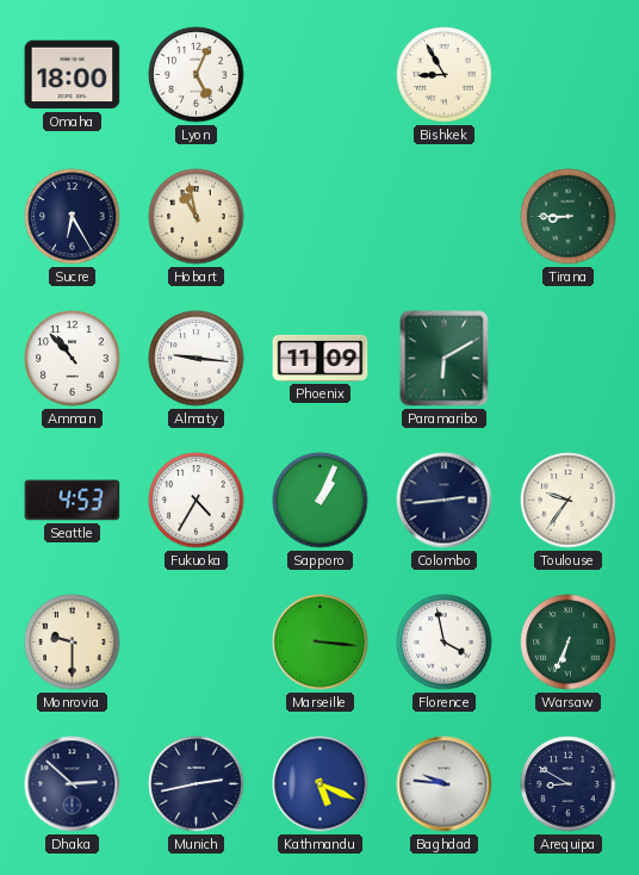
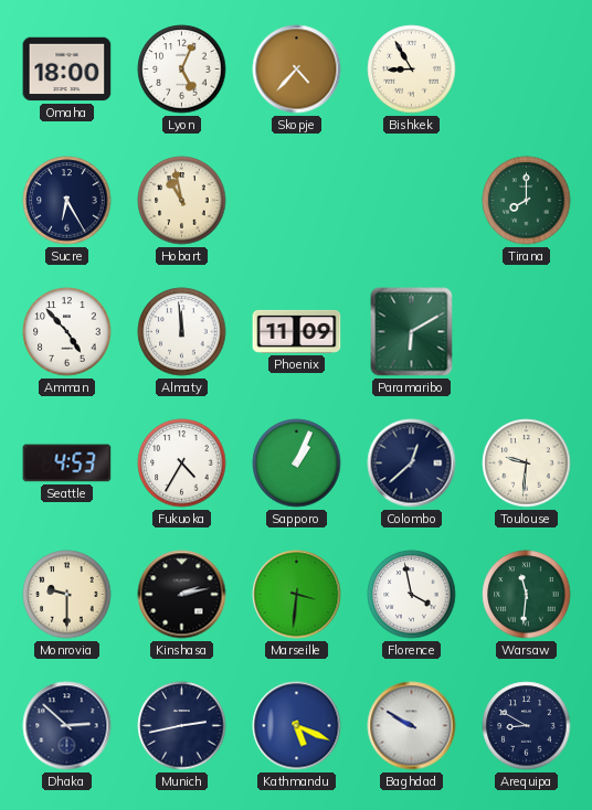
Skopje: none -> 4:37 (297, 70)
Tirana: 8:45 -> 8:00 (527, 201)
Amman: 10:53 -> 4:53 (67, 332)
Almaty: 9:16 -> 11:59 (182, 332)
Colombo: 2:44 -> 12:38 (412, 463)
Toulouse: 9:36 -> 9:31 (527, 463)
Kinshasa: none -> 2:13 (182, 595)
Marseille: 3:16 -> 3:31 (297, 595)
Warsaw: 6:34 -> 11:31 (527, 595)
Baghdad: 9:46 -> 9:50 (412, 726)
